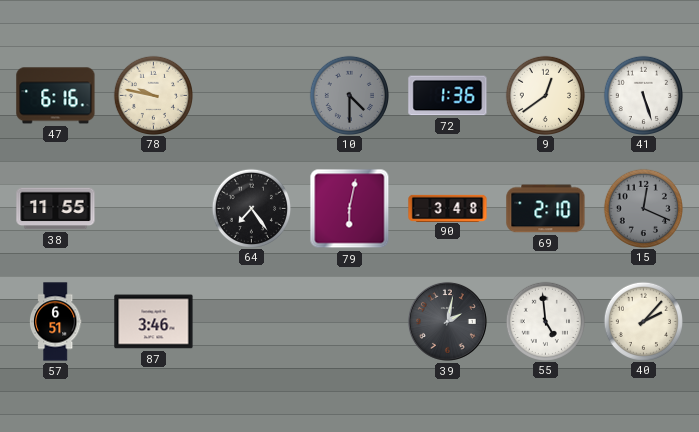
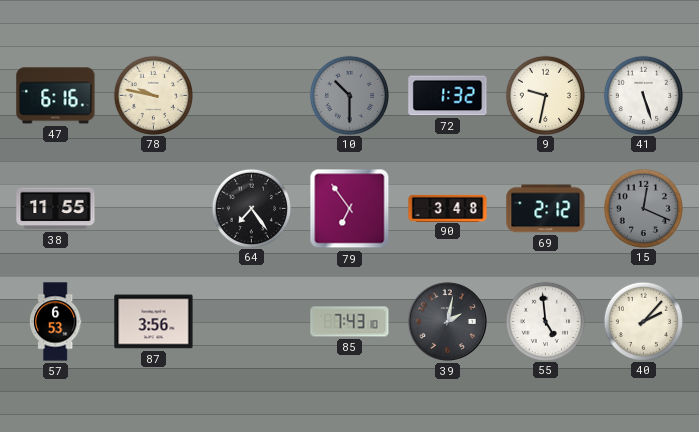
10: 4:30 -> 10:30 (349, 95)
72: 1:36 -> 1:32 (448, 96)
9: 12:39 -> 9:32 (545, 95)
79: 6:02 -> 6:54 (350, 209)
69: 2:10 -> 2:12 (546, 209)
57: 6:51 -> 6:53 (55, 322)
87: 3:46 -> 3:56 (154, 322)
85: none -> 7:43 (350, 322)
